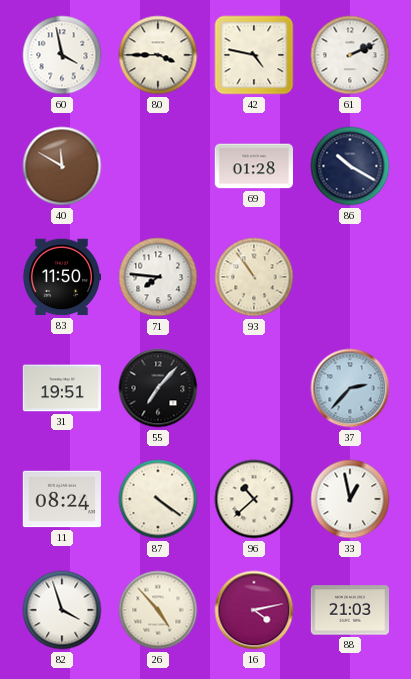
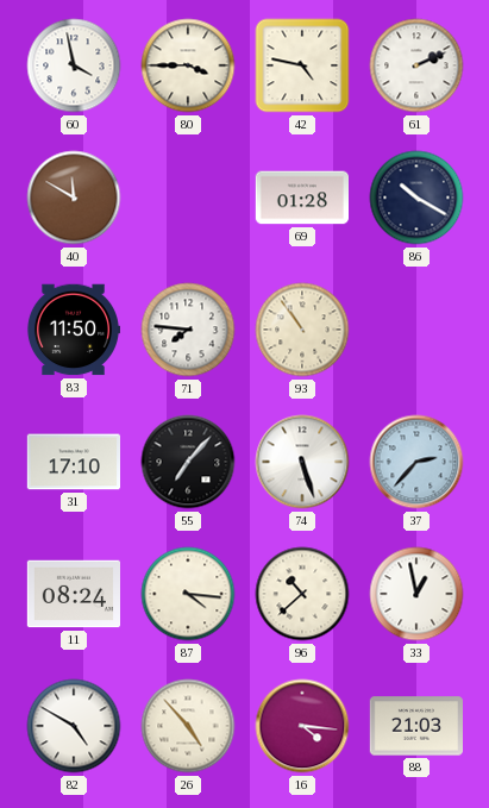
31: 19:51 -> 17:10 (73, 462)
74: none -> 5:27 (302, 462)
87: 4:21 -> 4:16 (188, 594)
82: 3:57 -> 4:50 (74, 726)
16: 4:13 -> 4:16 (302, 726)
